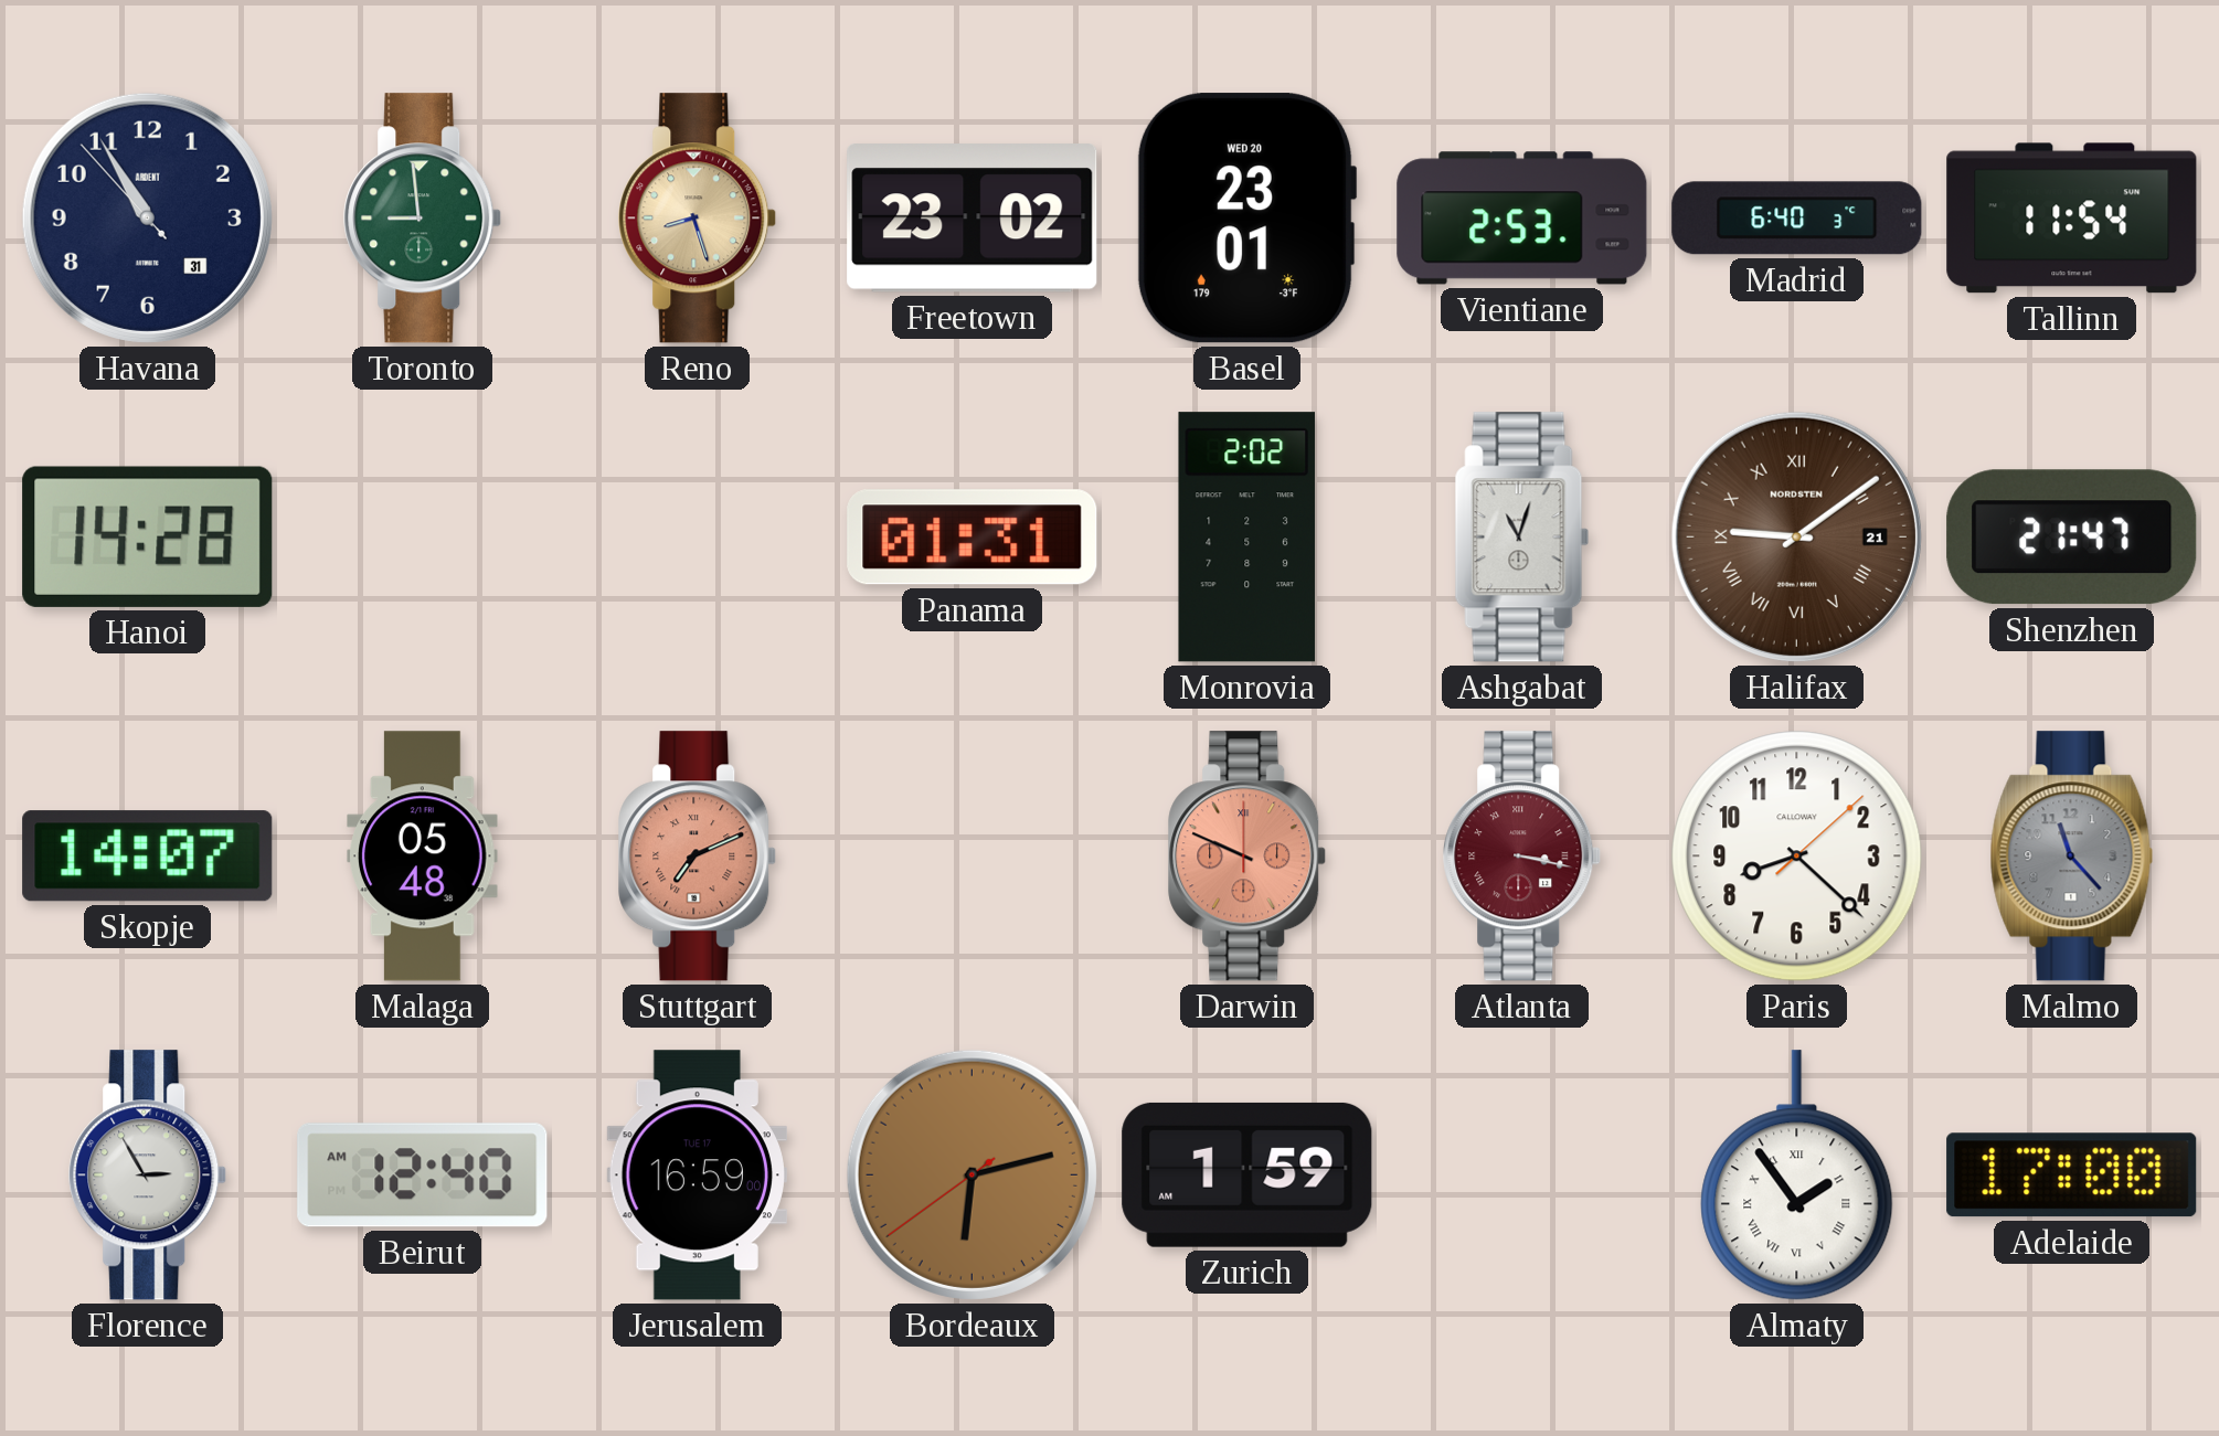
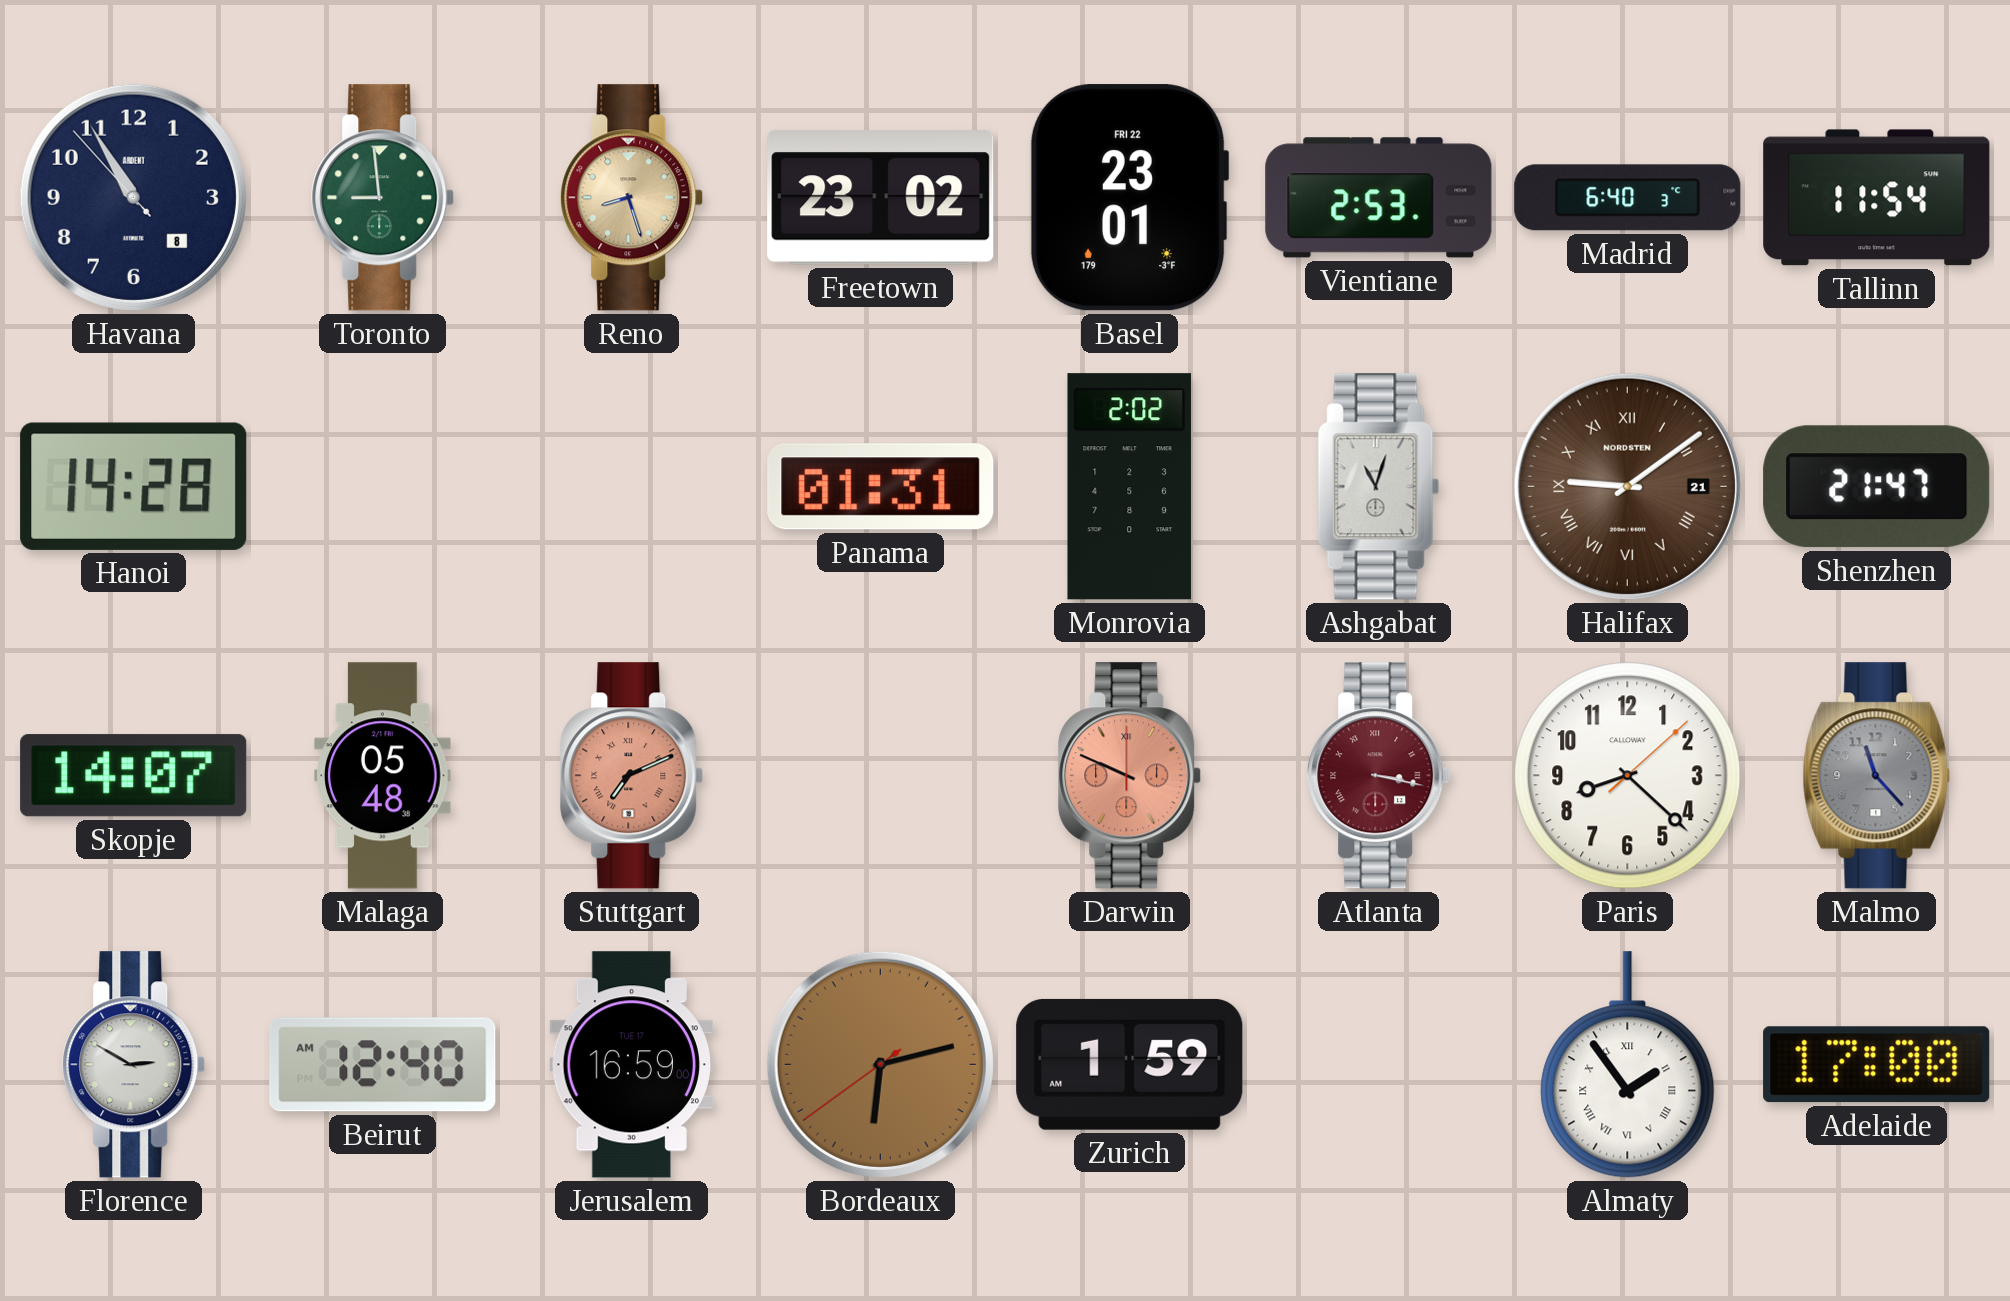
Havana date: 31 -> 8 (133, 197)
Basel date: WED 20 -> FRI 22 (1129, 198)
Florence: 2:55 -> 2:50 (134, 1065)
